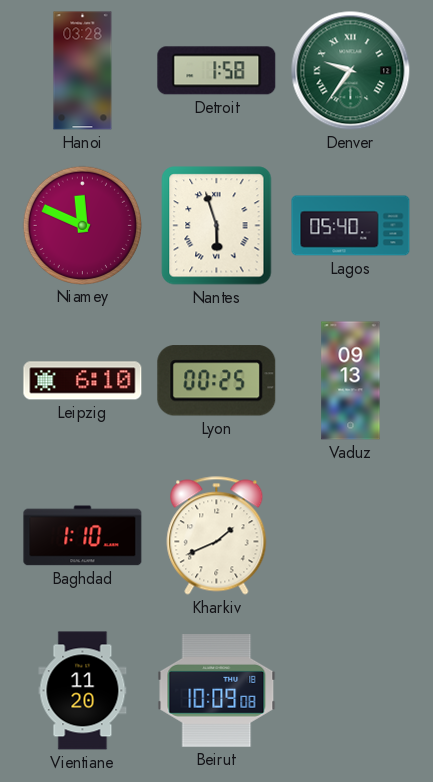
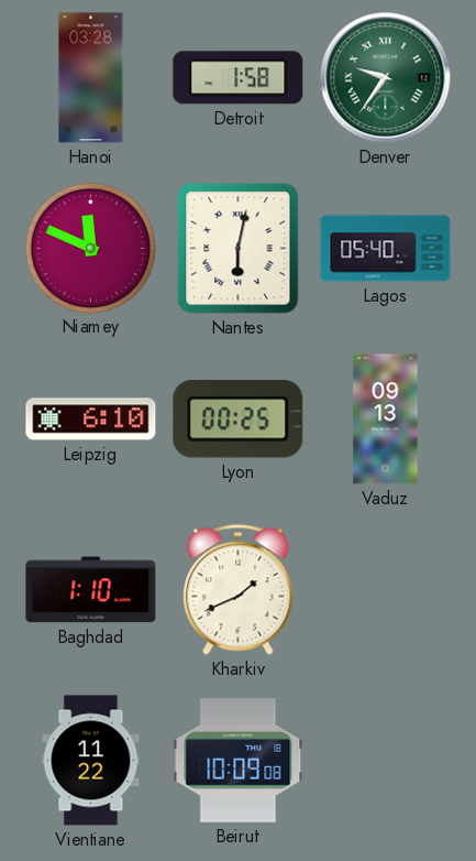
Nantes: 5:57 -> 6:02 (239, 249)
Vientiane: 11:20 -> 11:22 (91, 761)
